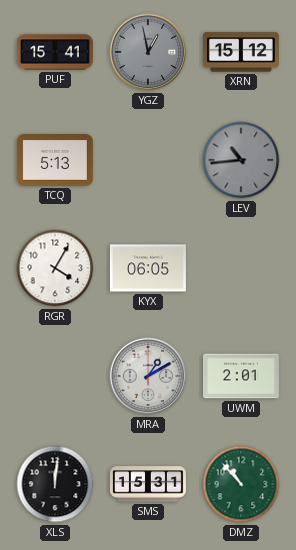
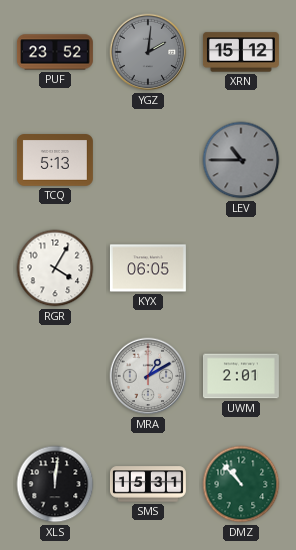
PUF: 15:41 -> 23:52 (55, 52)
YGZ: 12:58 -> 2:01 (148, 52)
LEV: 10:44 -> 10:45 (241, 160)
